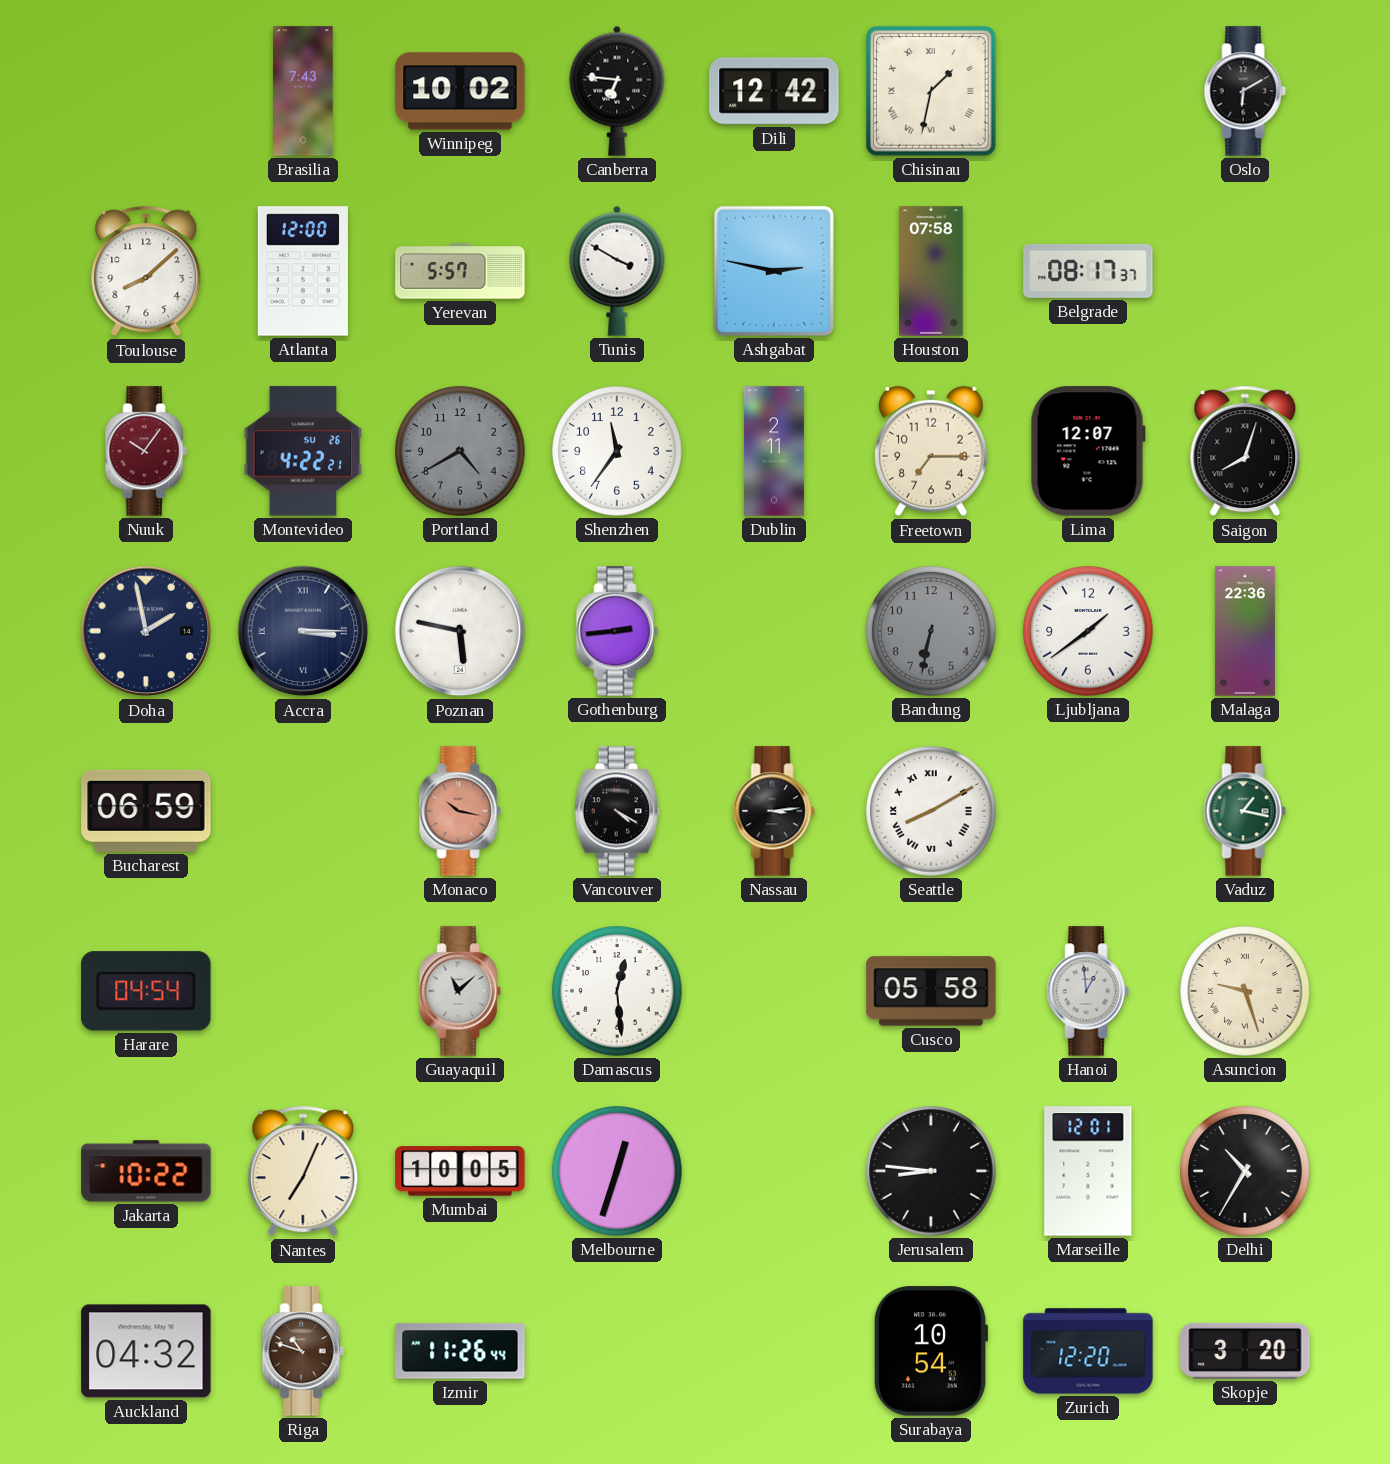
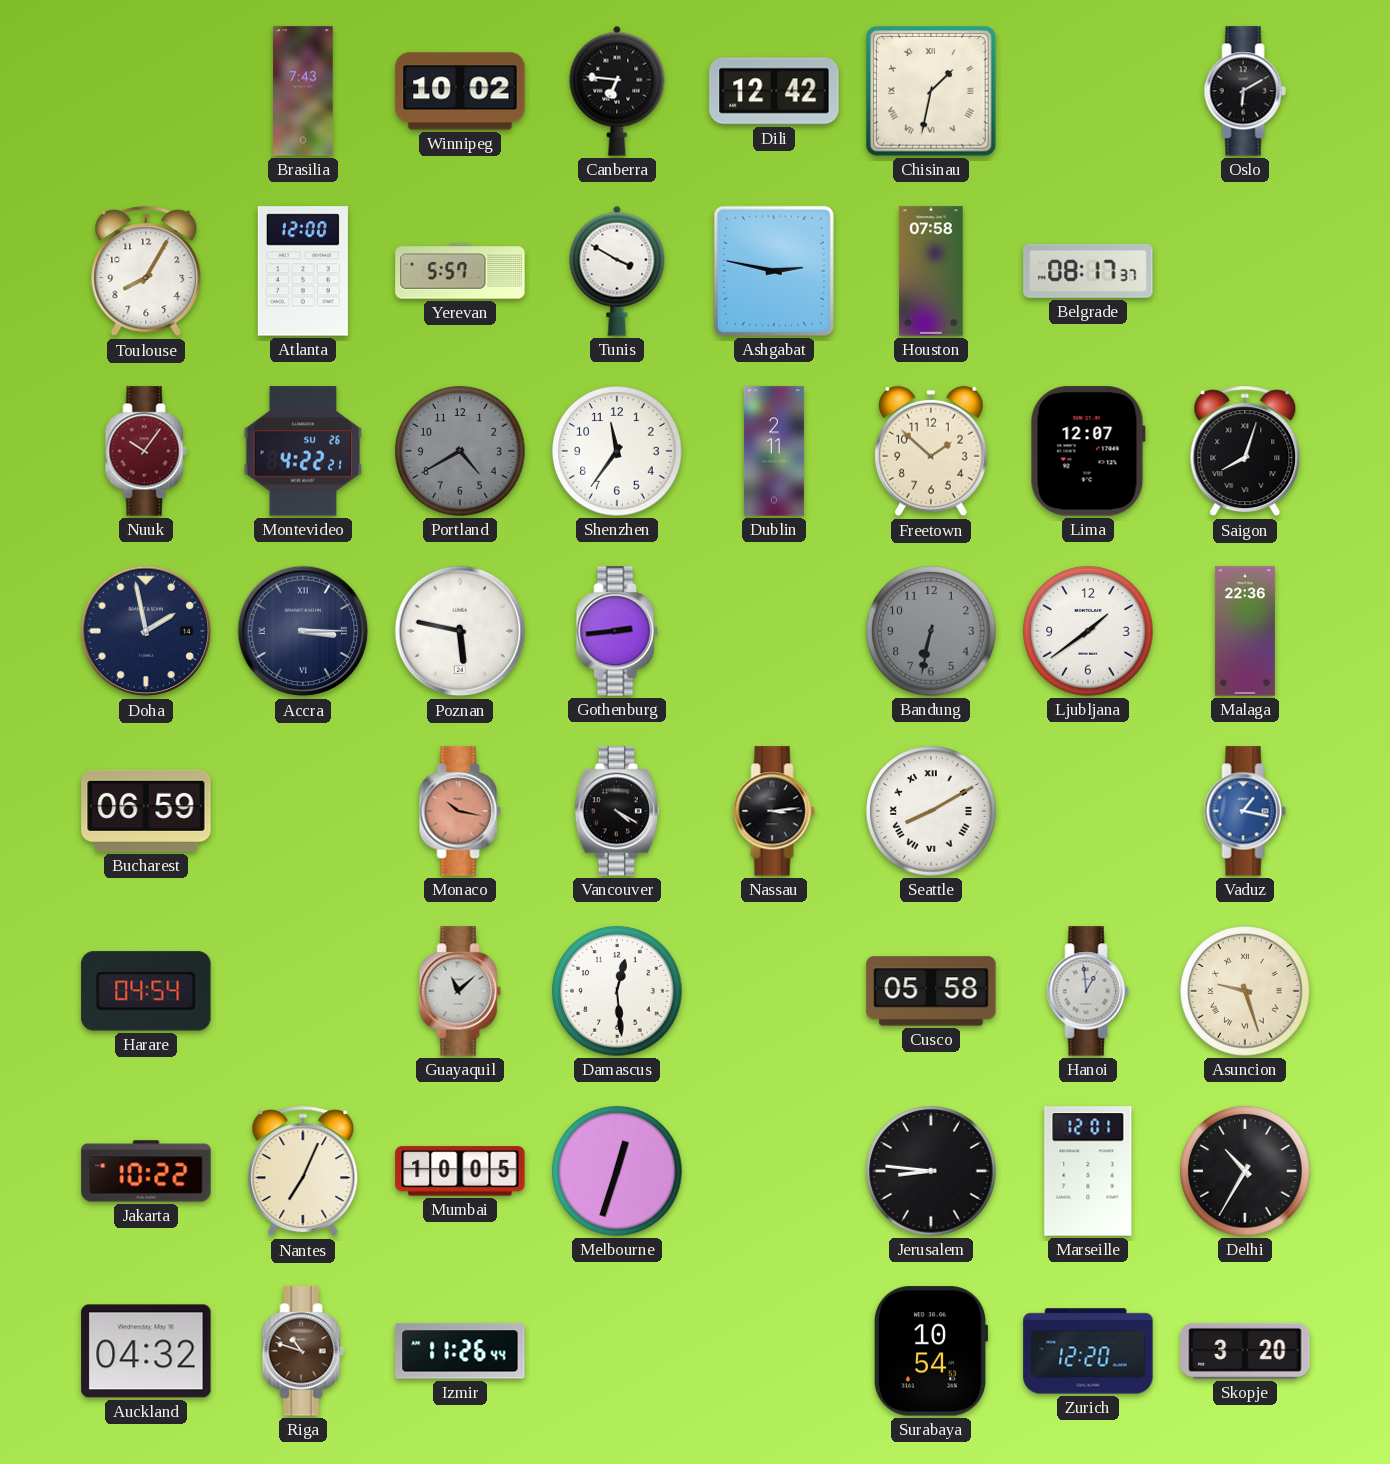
Toulouse: 8:08 -> 8:05 (146, 271)
Freetown: 7:15 -> 1:52 (932, 451)
Vaduz dial: green -> blue (1245, 811)
